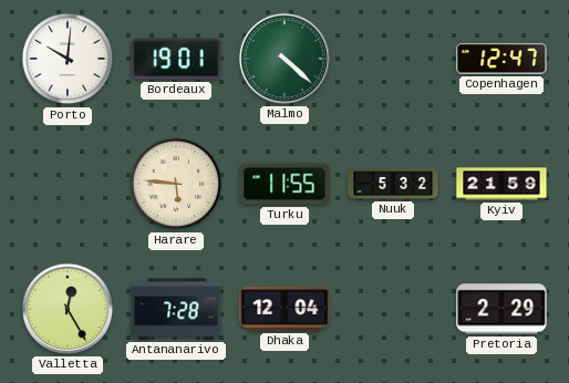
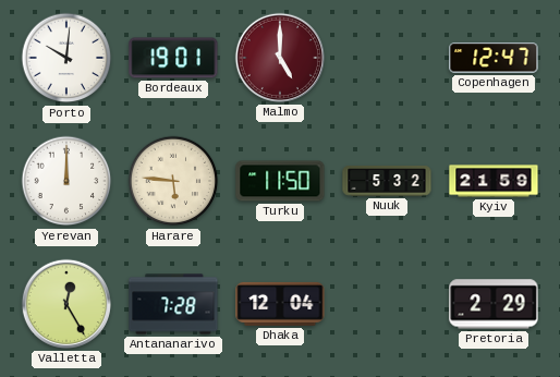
Malmo: 4:22 -> 5:00 (280, 58)
Malmo dial: green -> burgundy (280, 58)
Yerevan: none -> 12:00 (66, 181)
Turku: 11:55 -> 11:50 (280, 181)
